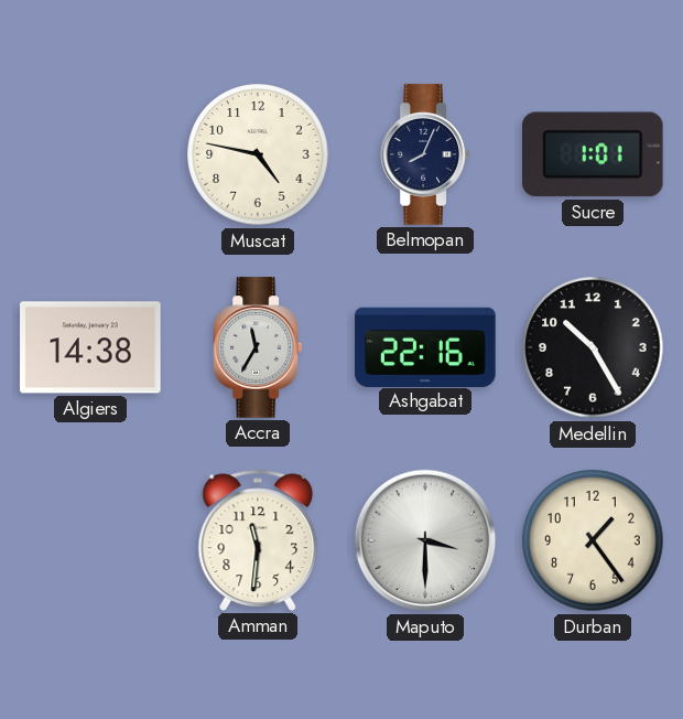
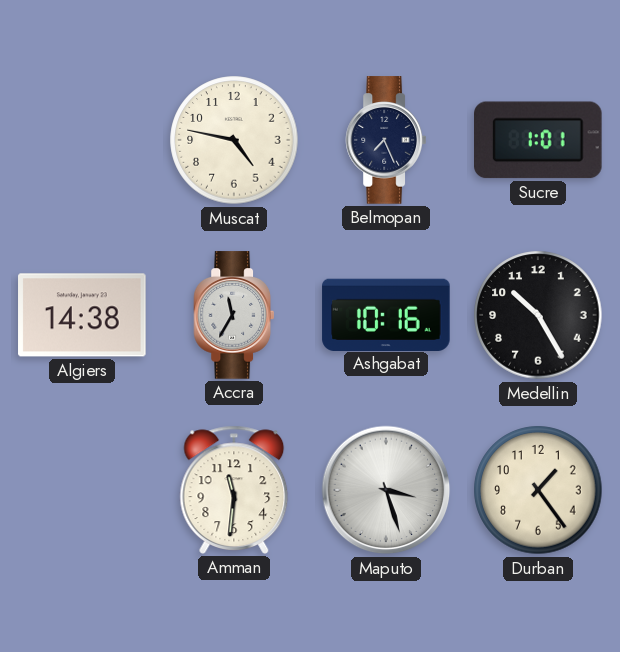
Belmopan: 8:04 -> 7:26 (385, 140)
Ashgabat: 22:16 -> 10:16 (386, 314)
Maputo: 3:30 -> 3:27 (386, 490)
